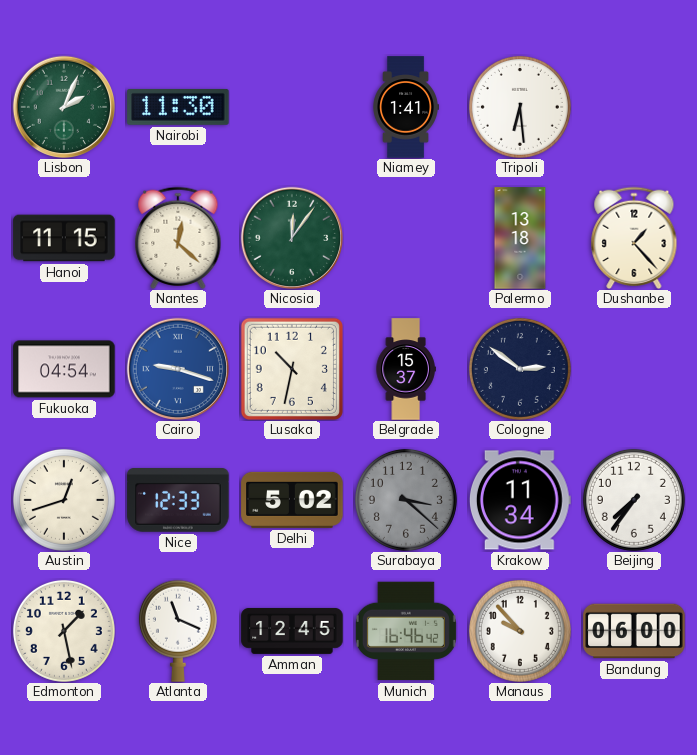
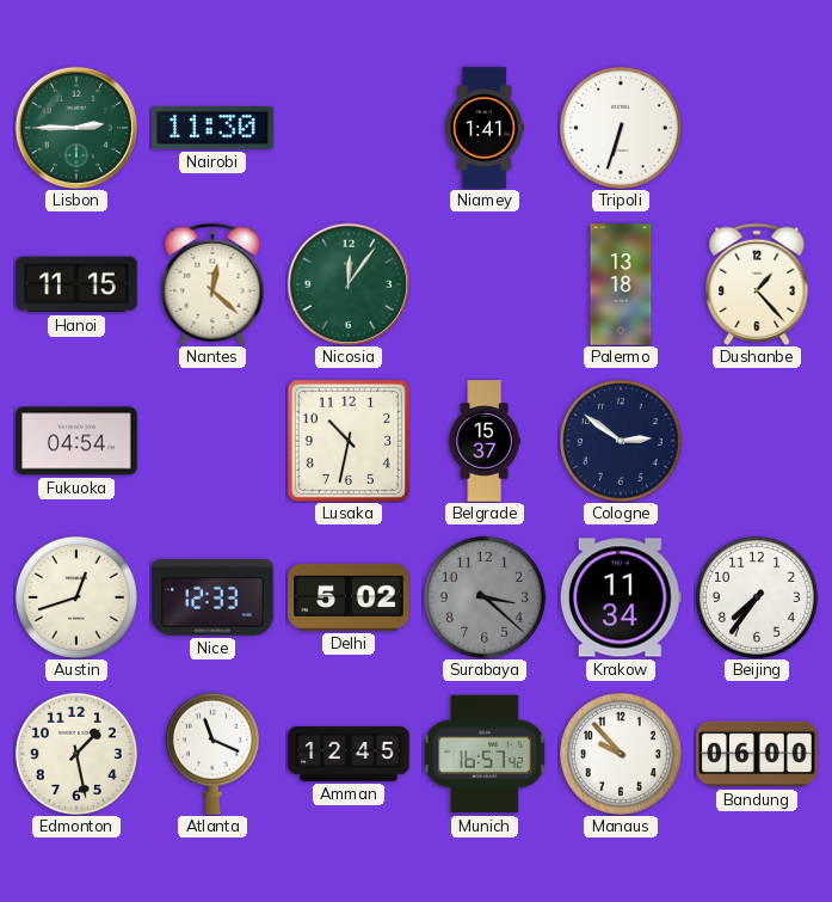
Lisbon: 2:04 -> 2:45 (75, 127)
Tripoli: 6:29 -> 6:33 (621, 128)
Cairo: 9:18 -> none (177, 368)
Munich: 16:46 -> 16:57 (485, 754)
